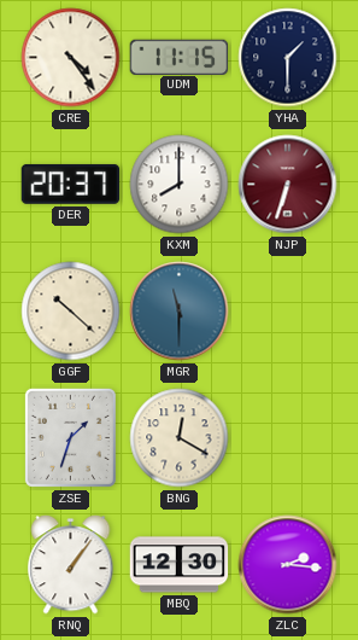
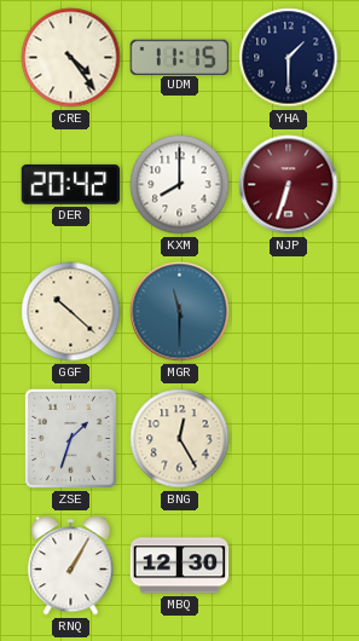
DER: 20:37 -> 20:42 (71, 184)
BNG: 12:20 -> 12:25 (180, 439)
RNQ: 1:06 -> 1:05 (71, 566)
ZLC: 2:16 -> none (288, 565)
